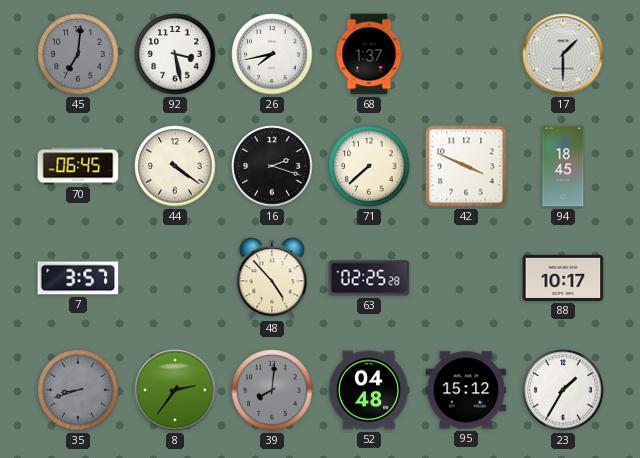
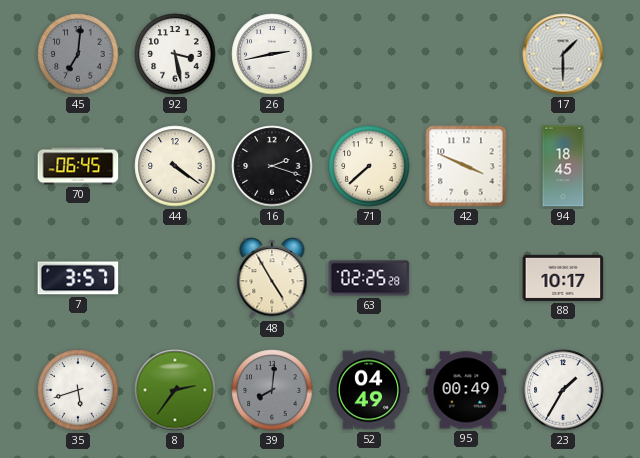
26: 7:43 -> 2:43 (272, 54)
68: 1:37 -> none (369, 54)
48: 4:53 -> 4:55 (272, 278)
35: 8:42 -> 5:42 (78, 390)
35 dial: grey -> white (78, 390)
52: 04:48 -> 04:49 (369, 390)
95: 15:12 -> 00:49 (466, 390)
